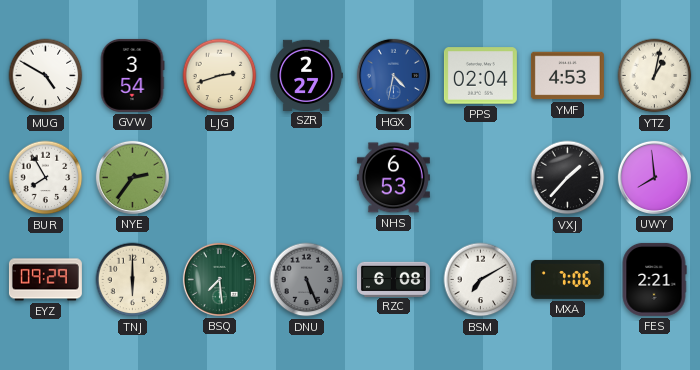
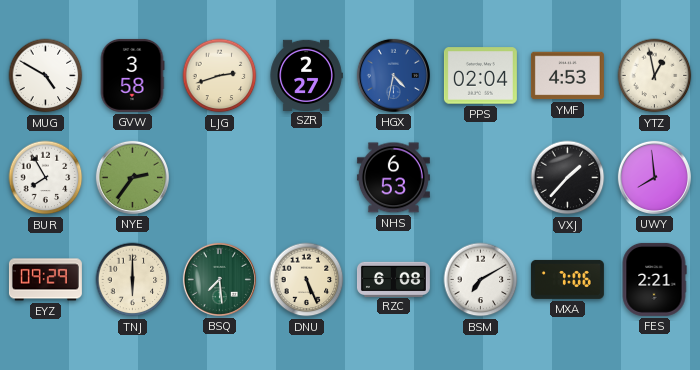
GVW: 3:54 -> 3:58 (132, 75)
YTZ: 1:02 -> 12:58 (655, 76)
DNU dial: grey -> cream (307, 280)
